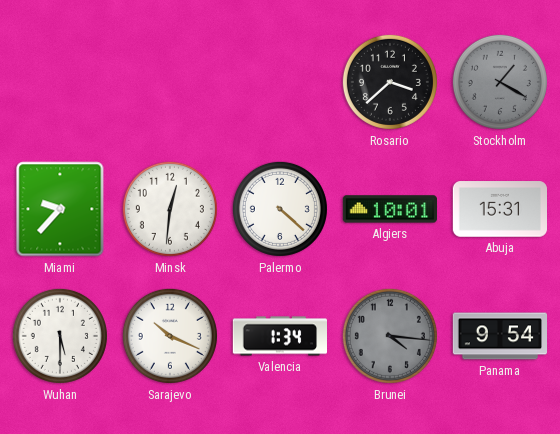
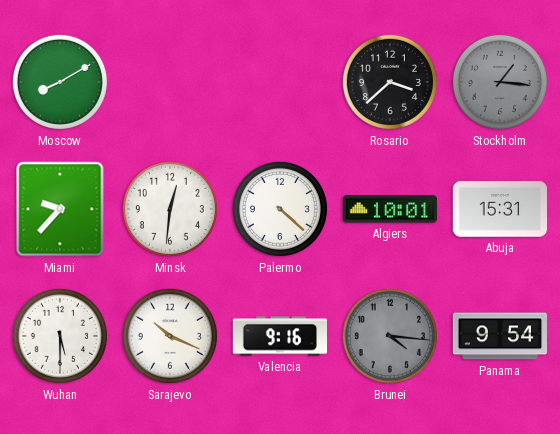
Moscow: none -> 8:10 (60, 82)
Stockholm: 1:20 -> 1:16 (500, 82)
Valencia: 1:34 -> 9:16 (279, 336)
